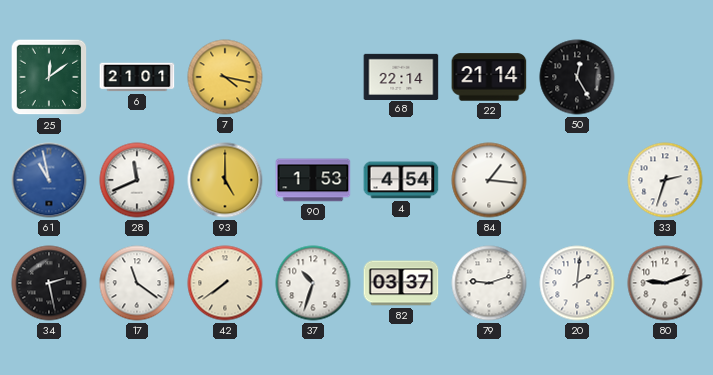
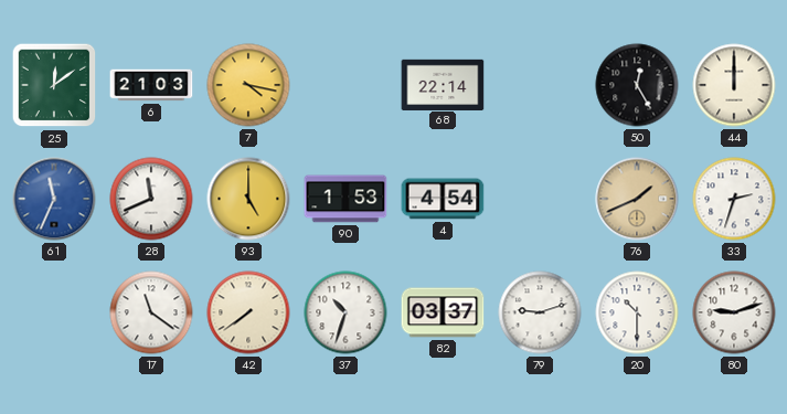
6: 21:01 -> 21:03 (151, 85)
22: 21:14 -> none (489, 77)
44: none -> 12:00 (734, 85)
61: 10:58 -> 11:34 (54, 199)
84: 1:16 -> none (489, 180)
76: none -> 1:41 (637, 199)
34: 2:28 -> none (49, 283)
20: 2:01 -> 10:30 (637, 312)
